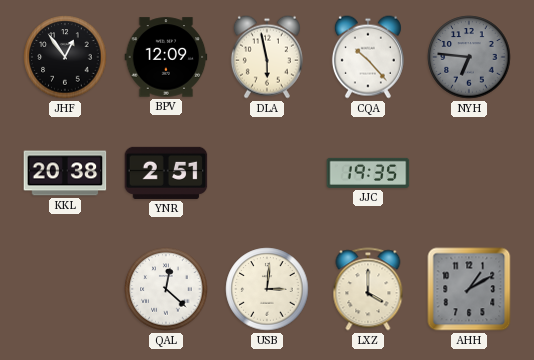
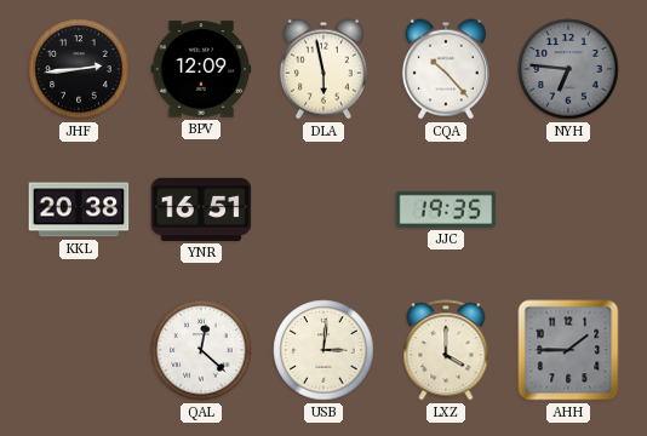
JHF: 12:54 -> 2:44 (79, 69)
YNR: 2:51 -> 16:51 (201, 210)
AHH: 1:10 -> 1:45 (568, 350)
